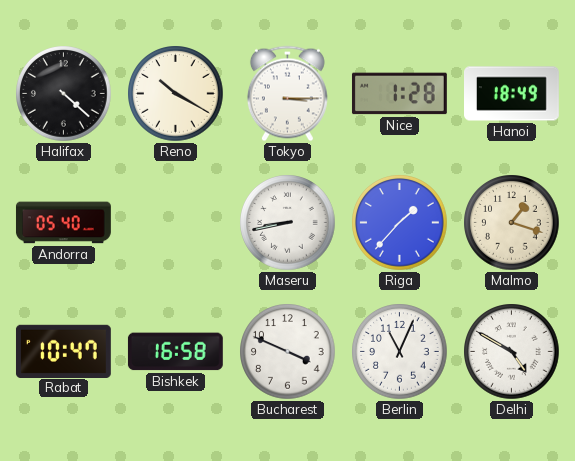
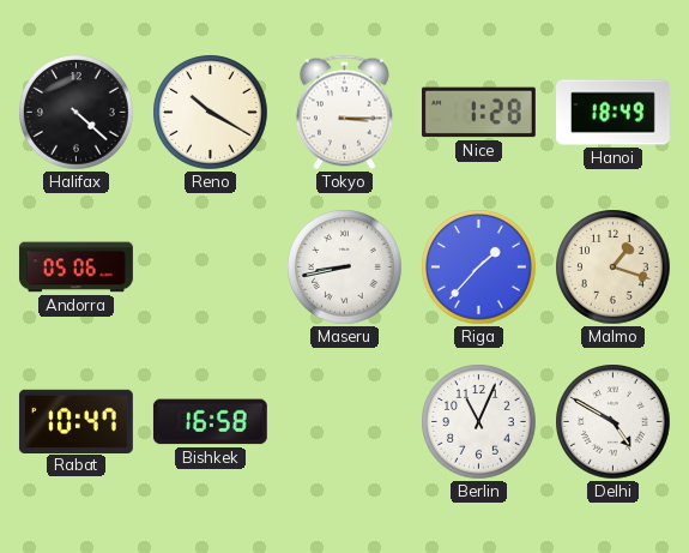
Andorra: 05:40 -> 05:06 (75, 268)
Bucharest: 3:49 -> none (288, 352)
